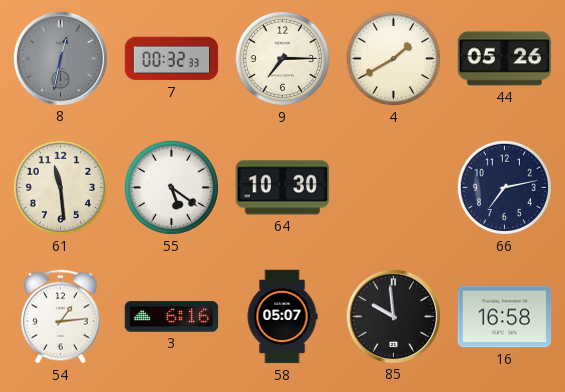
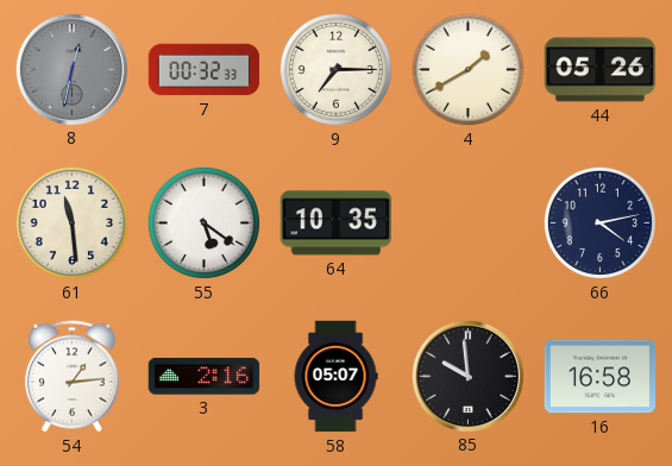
64: 10:30 -> 10:35 (337, 223)
66: 7:13 -> 4:13 (599, 222)
3: 6:16 -> 2:16 (205, 377)
